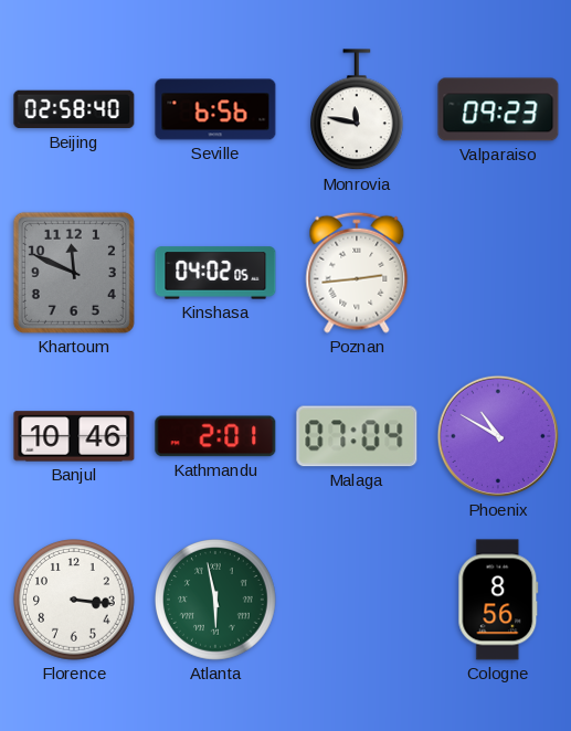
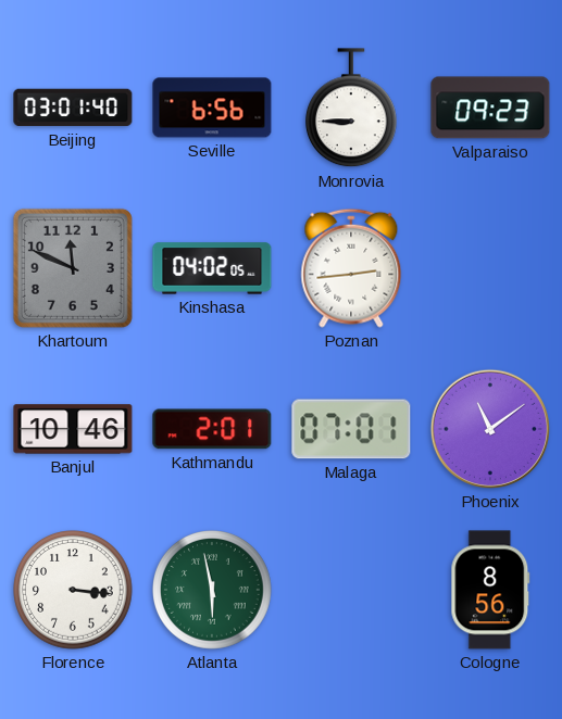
Beijing: 02:58 -> 03:01 (73, 108)
Monrovia: 11:47 -> 8:45 (351, 109)
Malaga: 07:04 -> 07:01 (351, 429)
Phoenix: 10:50 -> 11:09 (490, 429)
